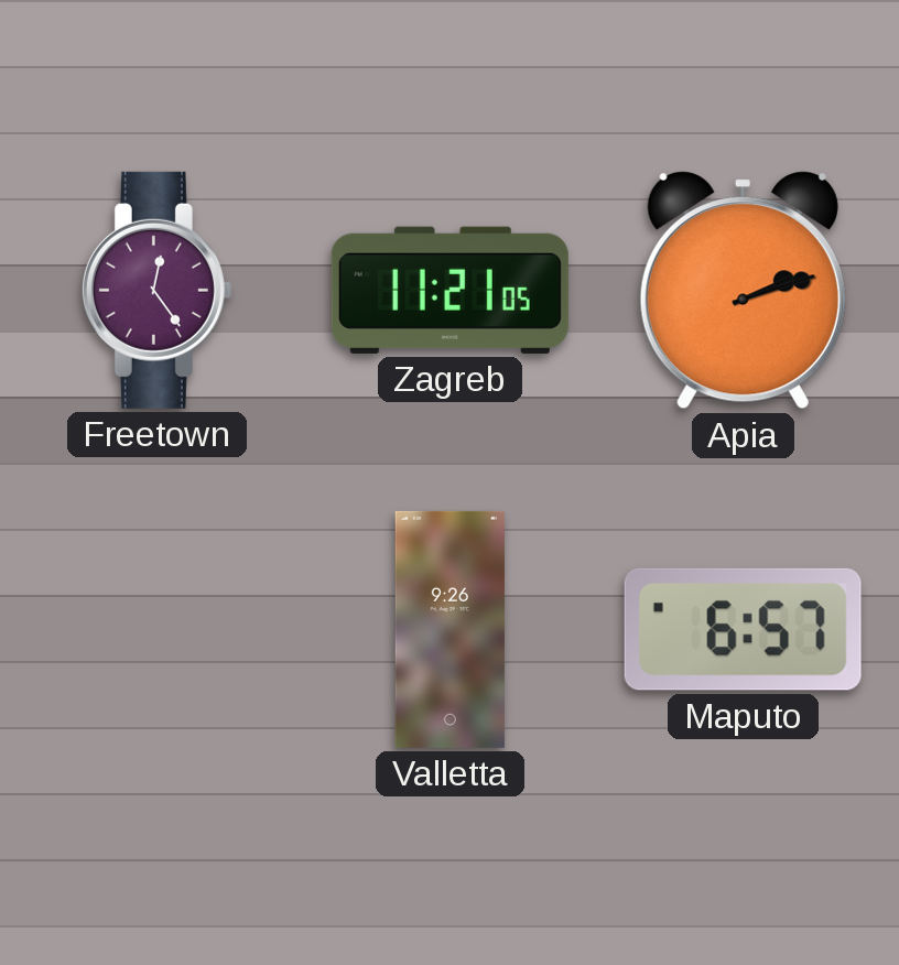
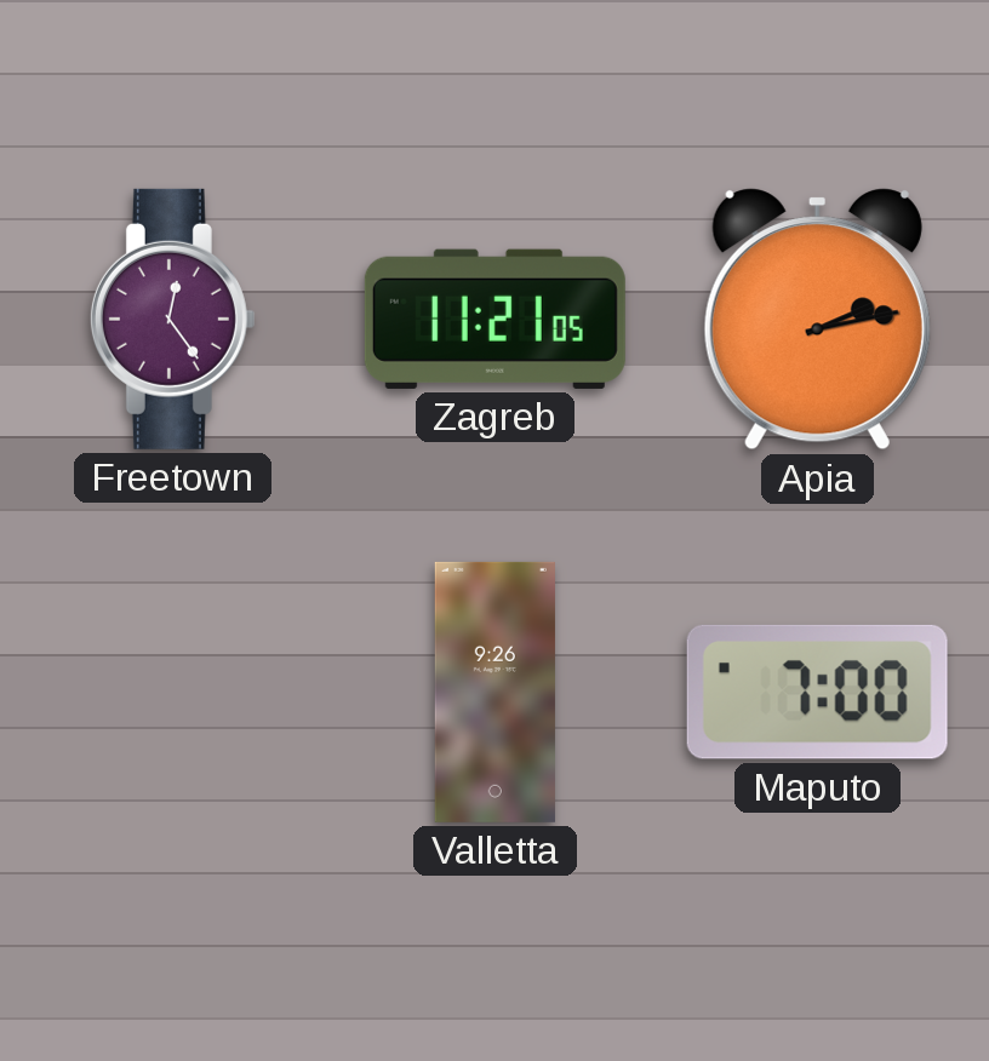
Apia: 2:12 -> 2:13 (817, 320)
Maputo: 6:57 -> 7:00 (817, 692)
